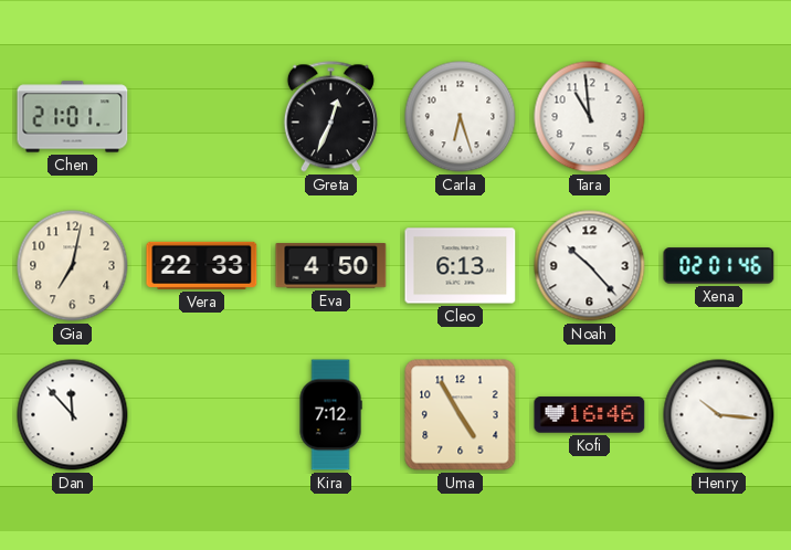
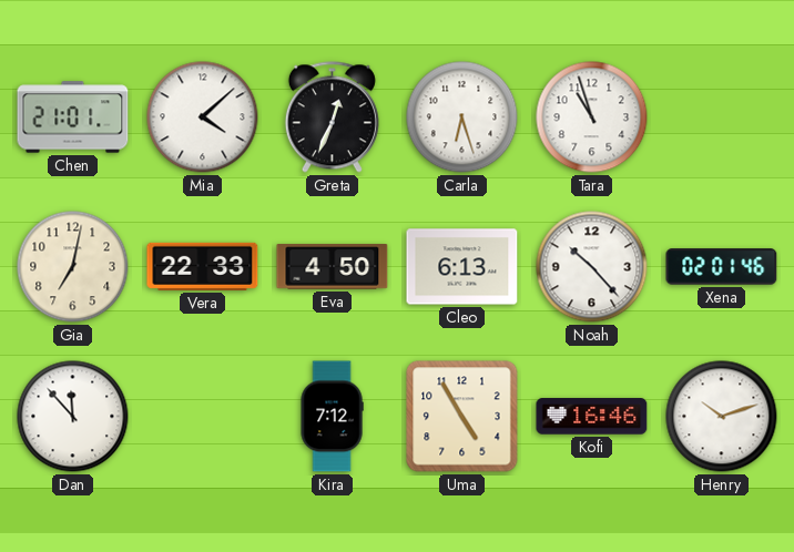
Mia: none -> 4:08 (203, 117)
Tara: 10:59 -> 10:57 (592, 117)
Henry: 10:16 -> 10:12 (722, 417)
